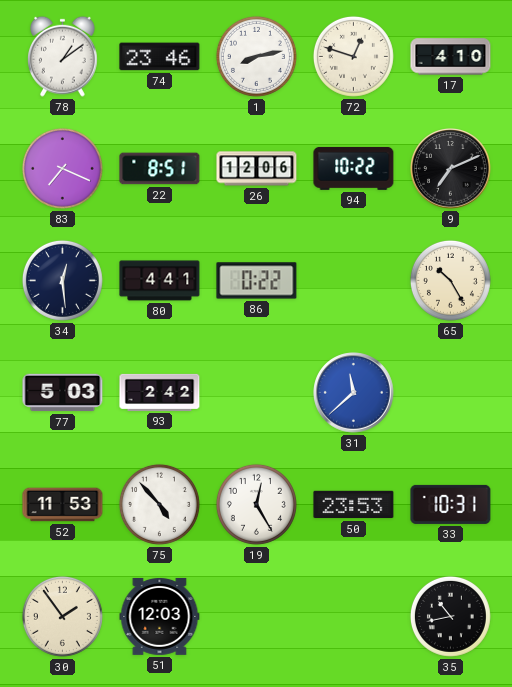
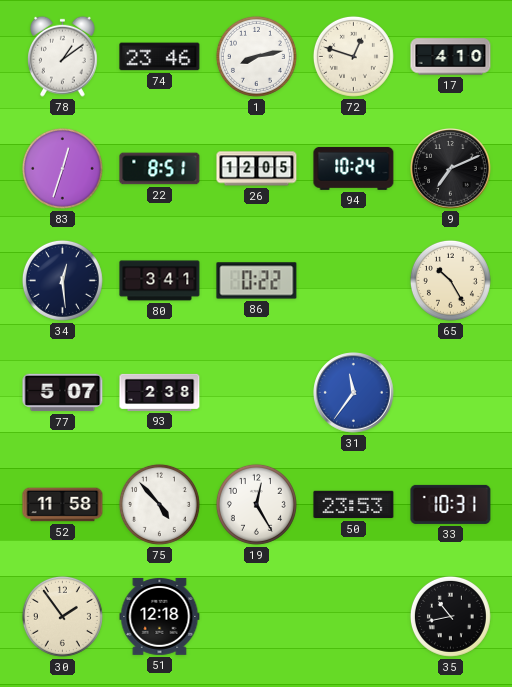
83: 7:19 -> 12:33 (62, 168)
26: 12:06 -> 12:05 (257, 169)
94: 10:22 -> 10:24 (354, 168)
80: 4:41 -> 3:41 (160, 281)
77: 5:03 -> 5:07 (63, 393)
93: 2:42 -> 2:38 (160, 392)
31: 11:38 -> 11:36 (354, 393)
52: 11:53 -> 11:58 (63, 505)
51: 12:03 -> 12:18 (160, 616)
